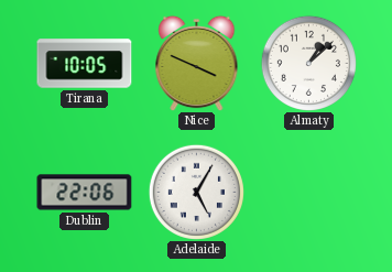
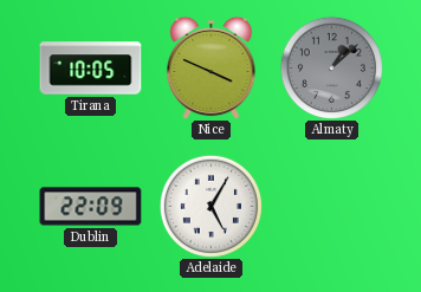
Almaty dial: white -> grey (331, 67)
Dublin: 22:06 -> 22:09 (91, 207)
